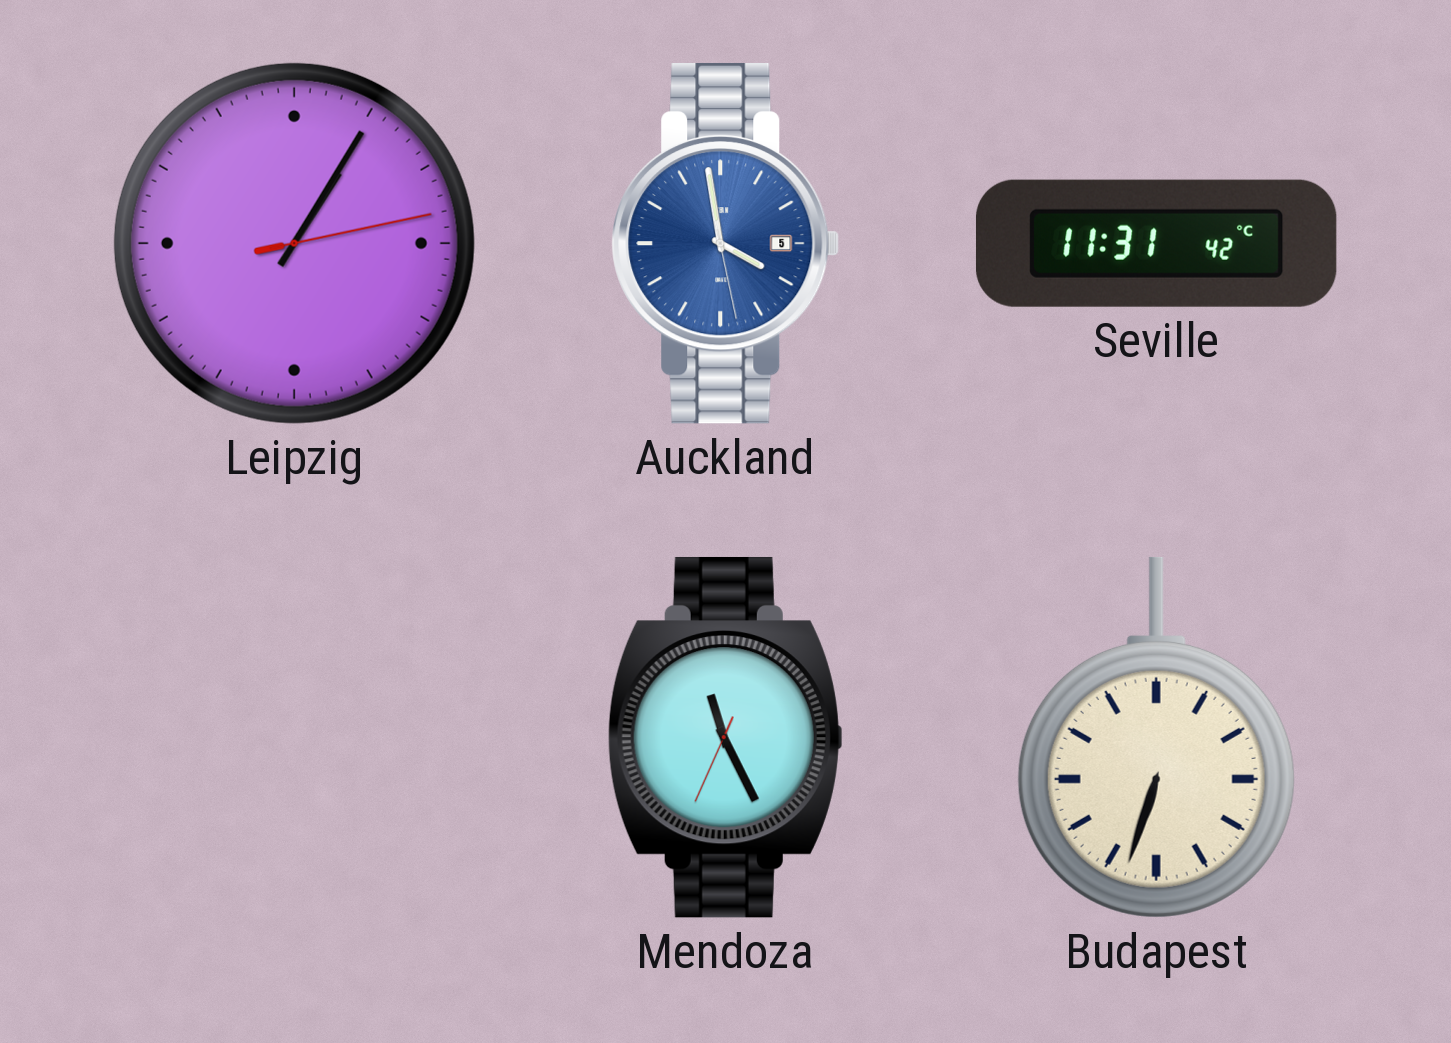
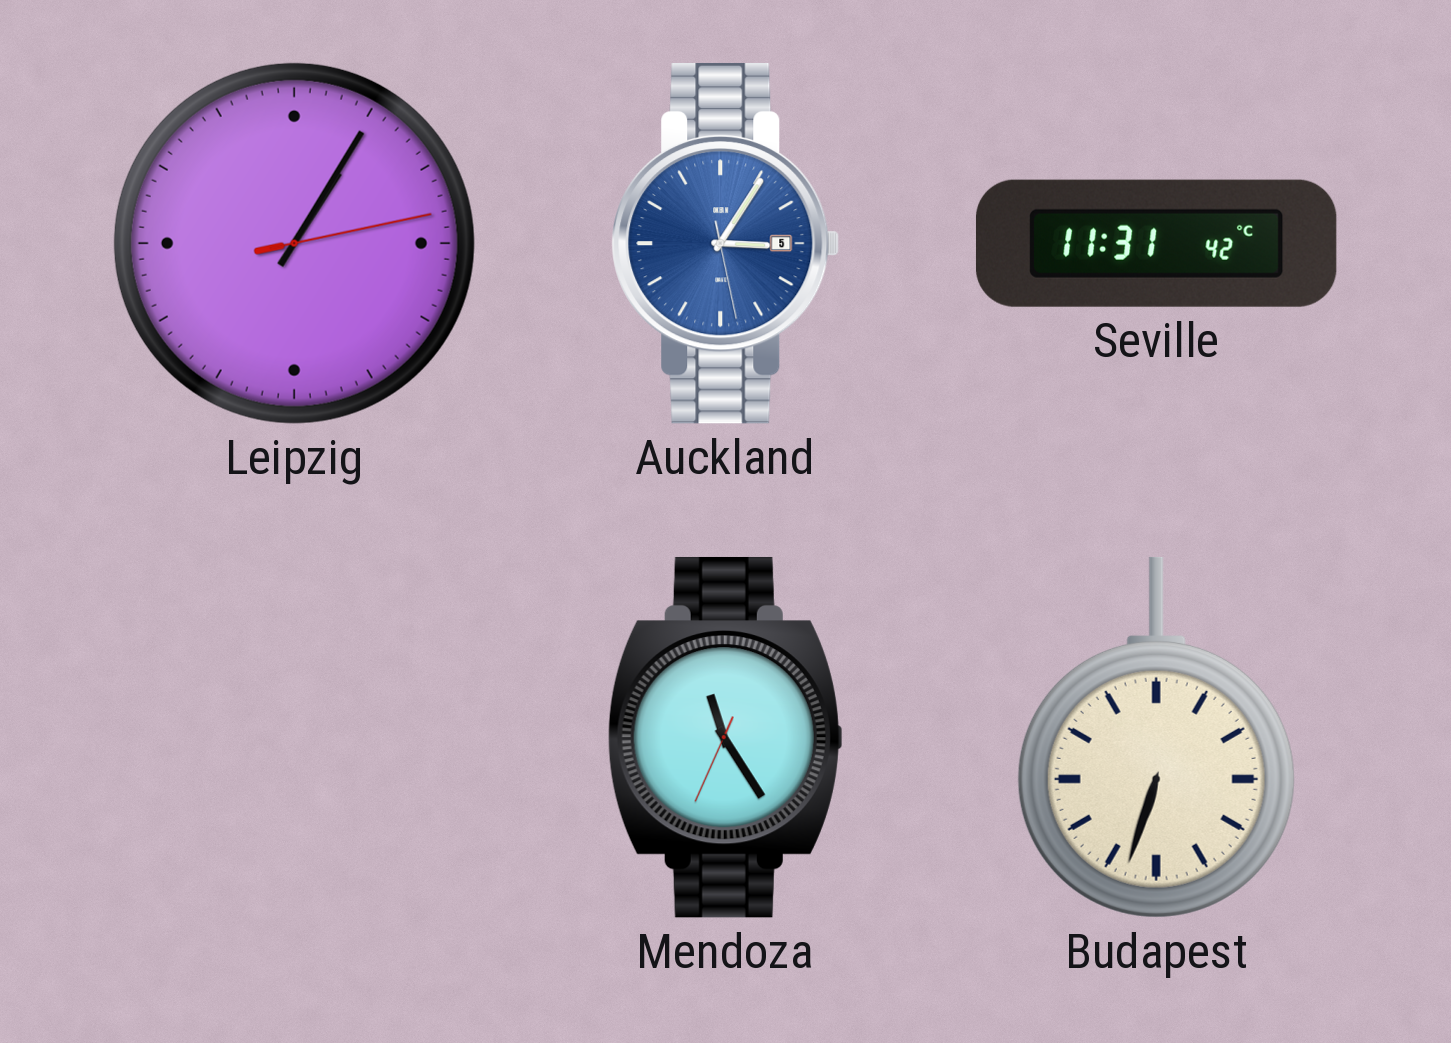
Auckland: 3:58 -> 3:05 (726, 243)
Mendoza: 11:25 -> 11:24 (725, 737)
